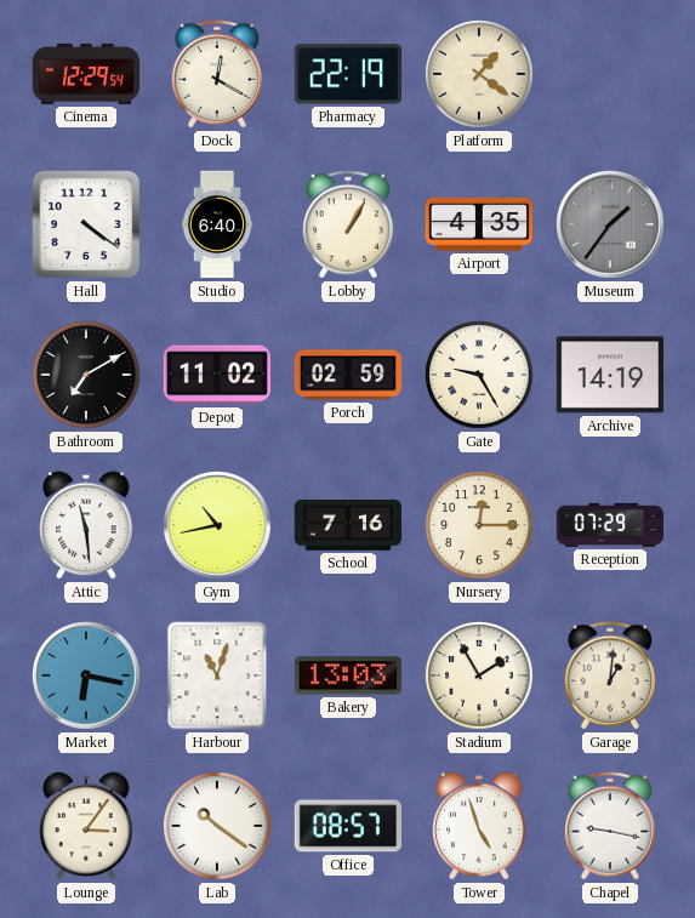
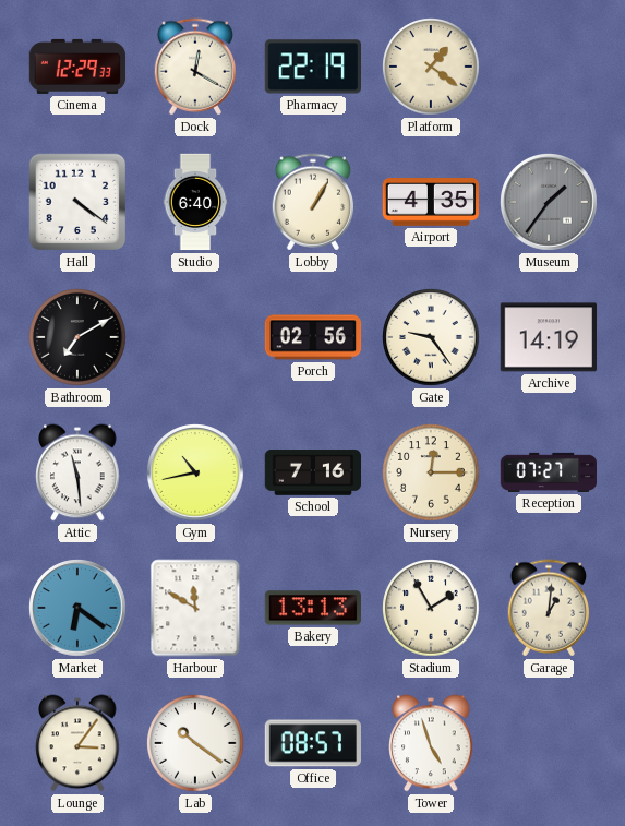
Cinema: 12:29:54 -> 12:29:33 (77, 67)
Depot: 11:02 -> none (216, 375)
Porch: 02:59 -> 02:56 (313, 337)
Gate: 9:25 -> 9:24 (431, 337)
Reception: 07:29 -> 07:27 (549, 472)
Market: 6:17 -> 6:21 (77, 608)
Harbour: 11:03 -> 11:50 (195, 608)
Bakery: 13:03 -> 13:13 (312, 608)
Chapel: 9:17 -> none (609, 826)
